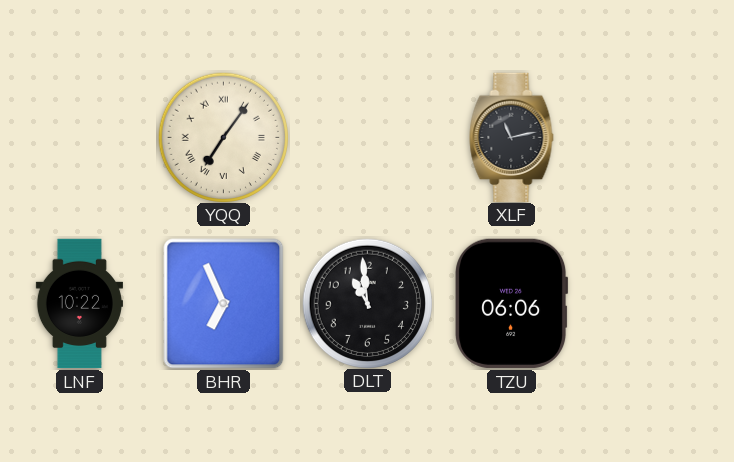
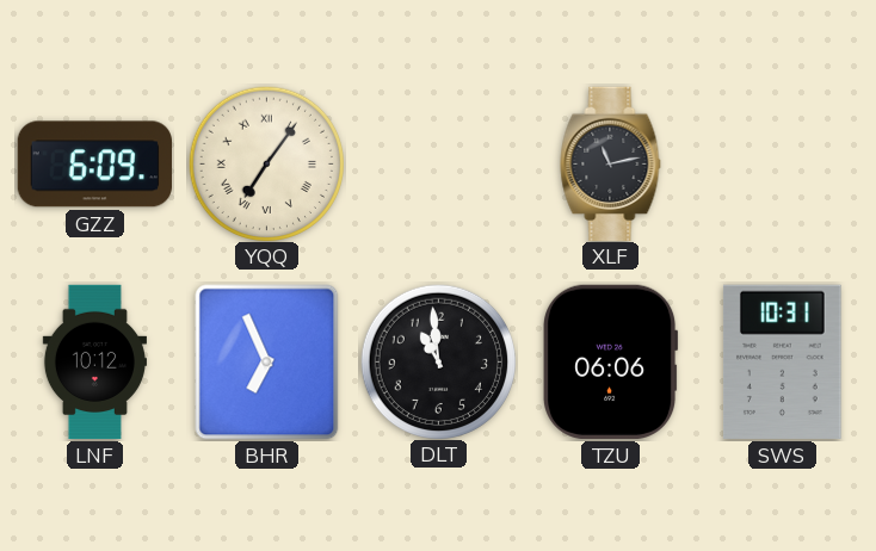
GZZ: none -> 6:09 (94, 165)
LNF: 10:22 -> 10:12 (94, 363)
SWS: none -> 10:31 (783, 361)
